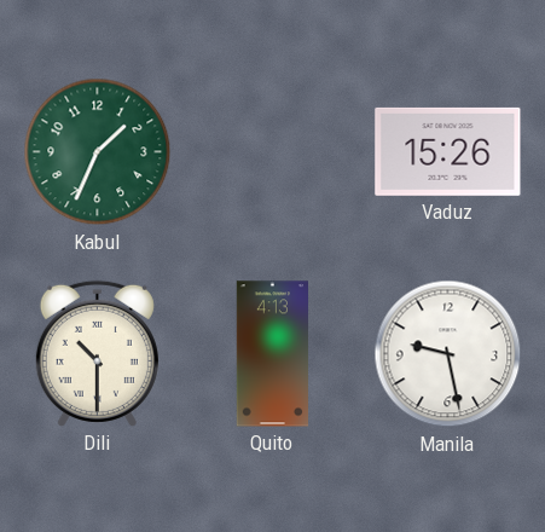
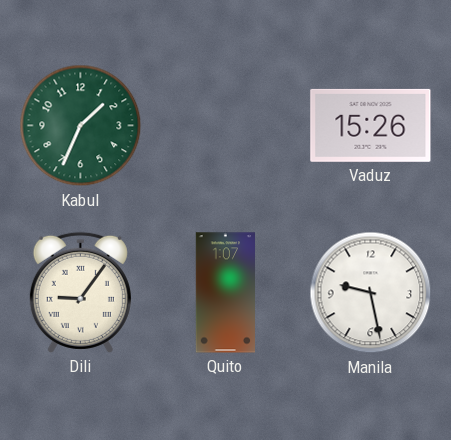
Dili: 10:30 -> 9:06 (80, 292)
Quito: 4:13 -> 1:07 (226, 293)
